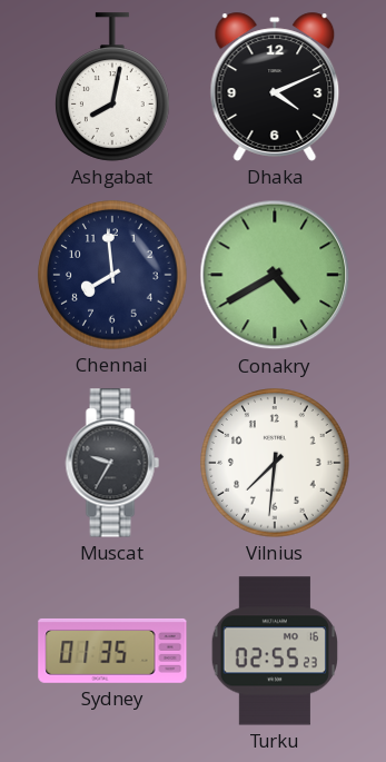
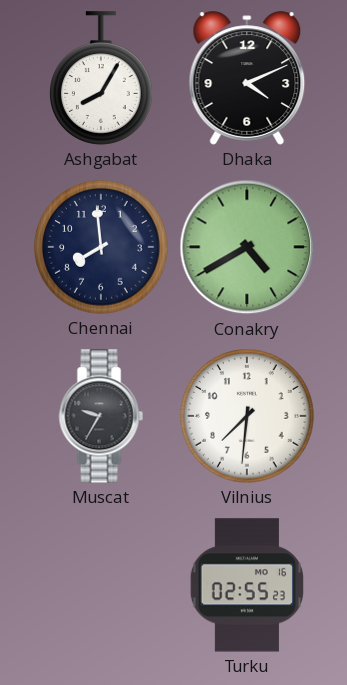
Ashgabat: 8:02 -> 8:05 (102, 78)
Sydney: 01:35 -> none (112, 651)
